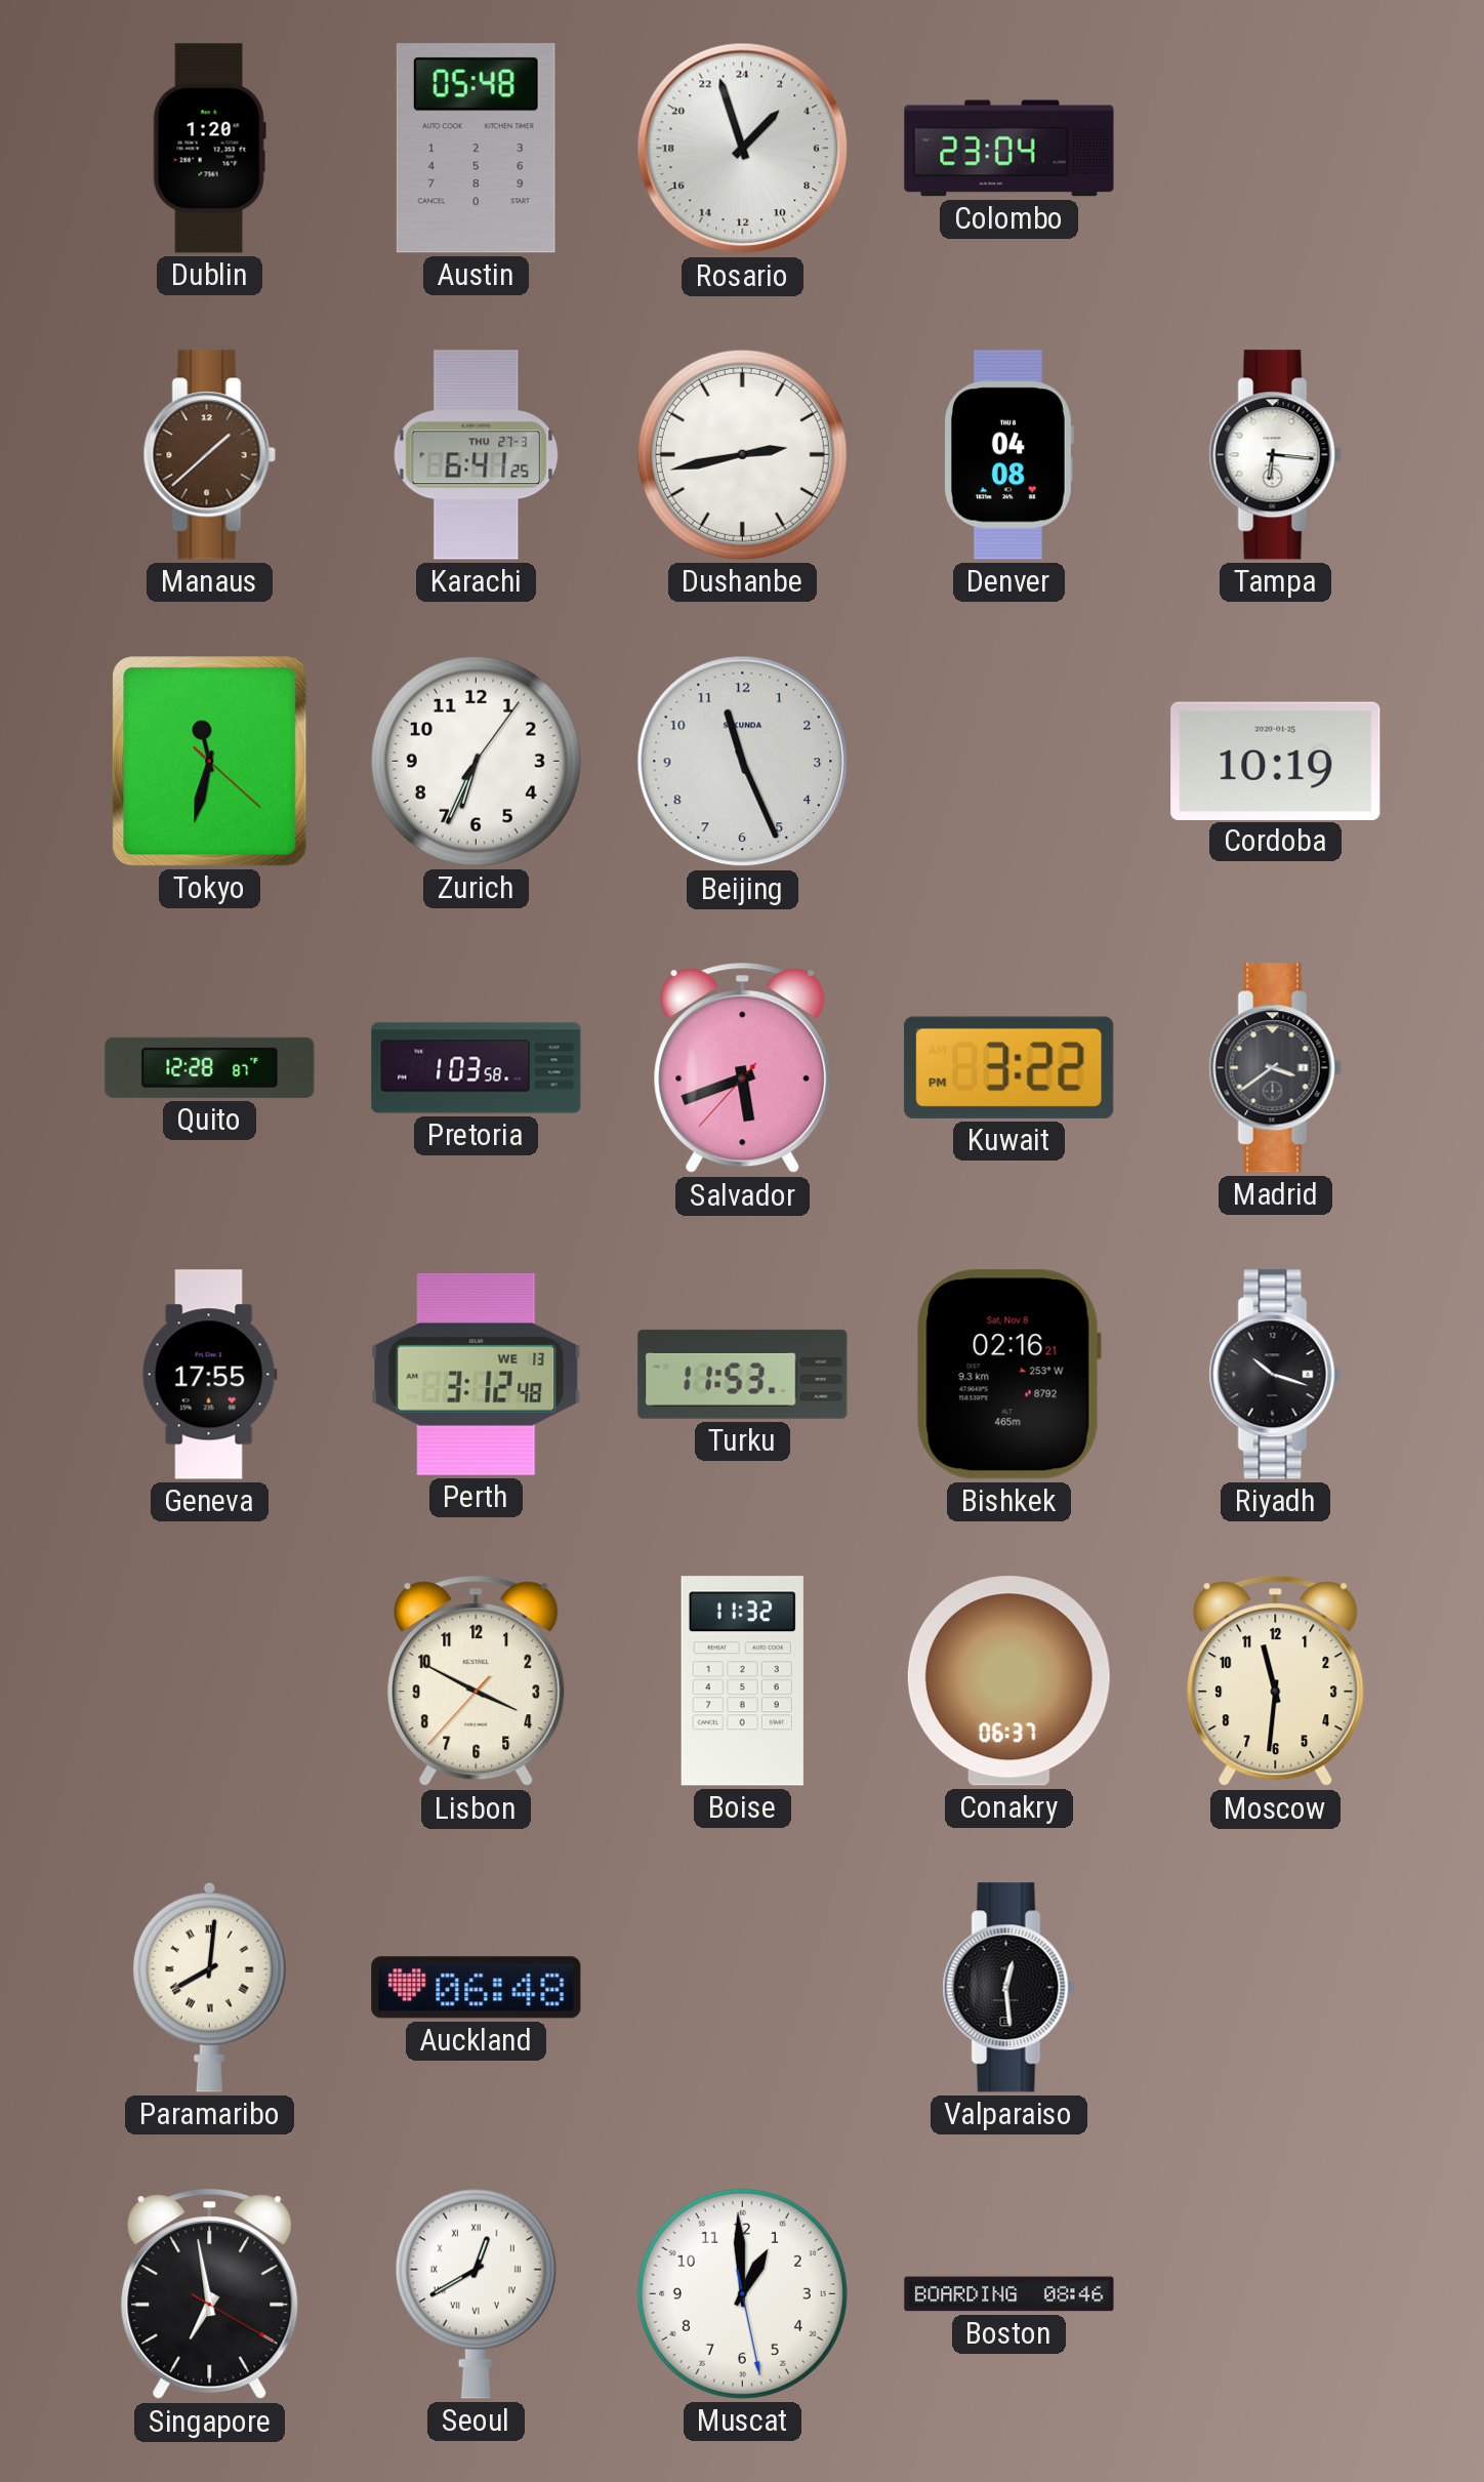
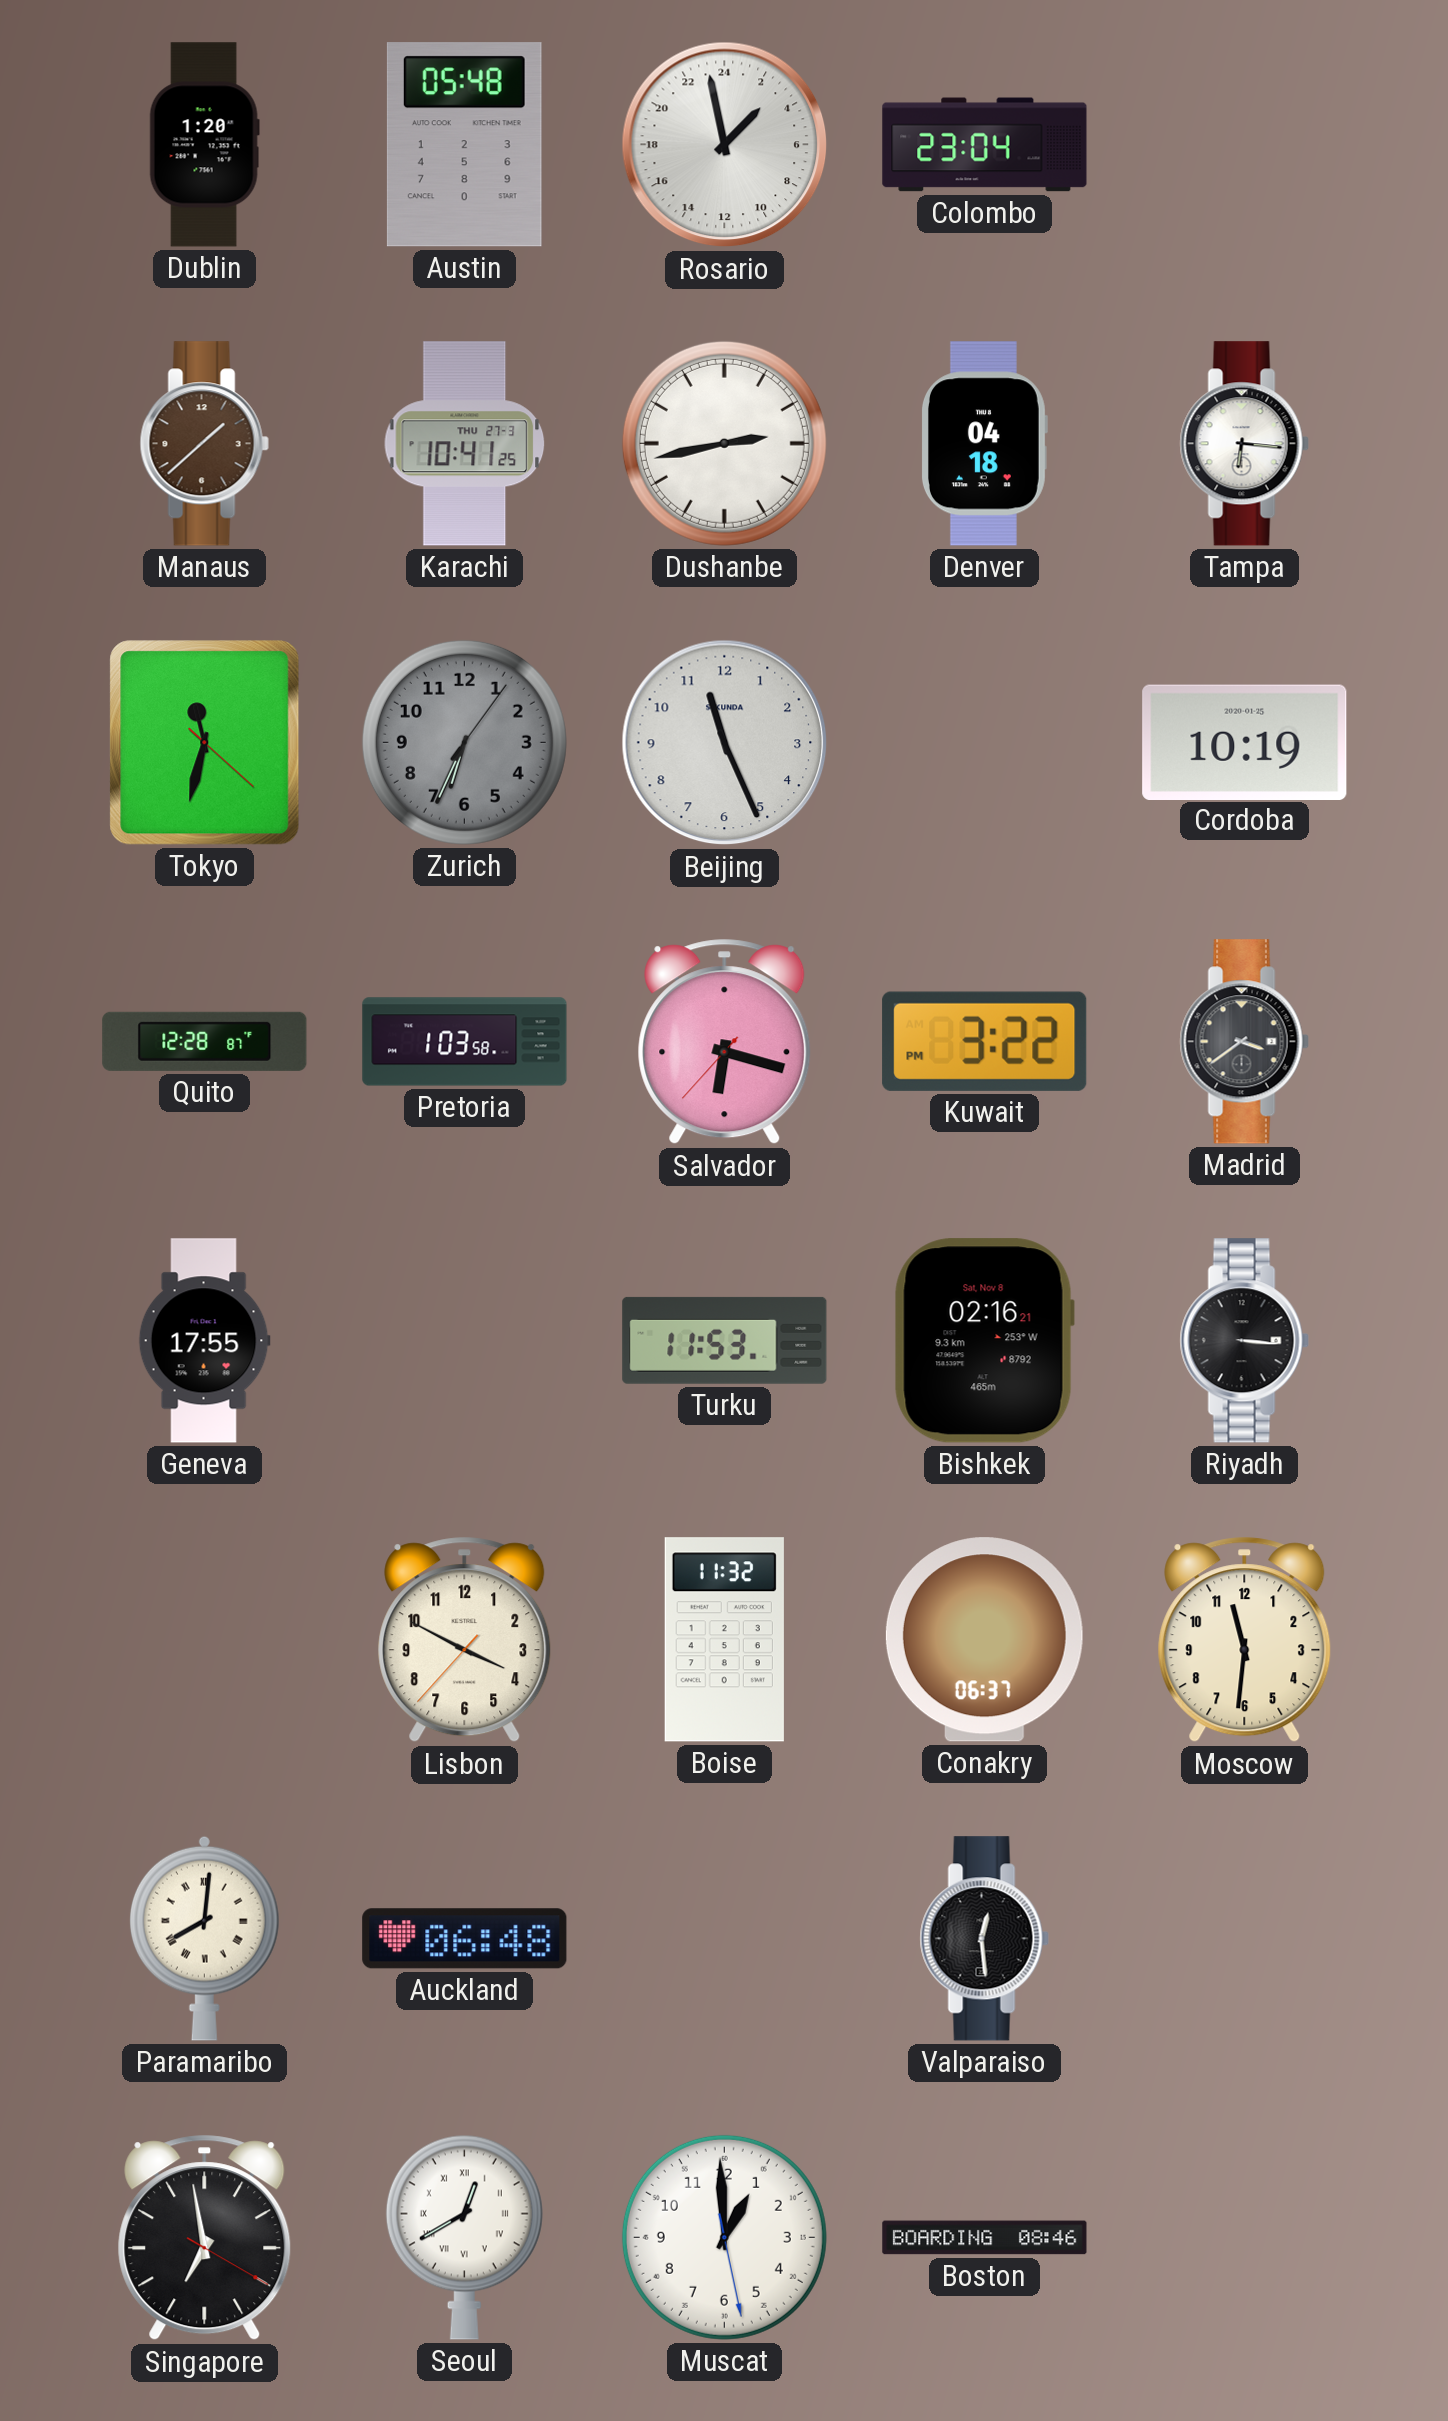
Rosario: 2:57 -> 2:58 (725, 145)
Karachi: 6:41 -> 10:41 (465, 444)
Denver: 04:08 -> 04:18 (984, 444)
Zurich dial: white -> grey (464, 742)
Salvador: 5:41 -> 6:17 (725, 1042)
Perth: 3:12 -> none (477, 1374)
Riyadh: 10:18 -> 3:16 (1244, 1341)
